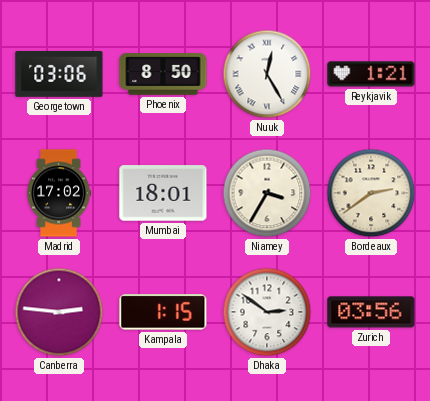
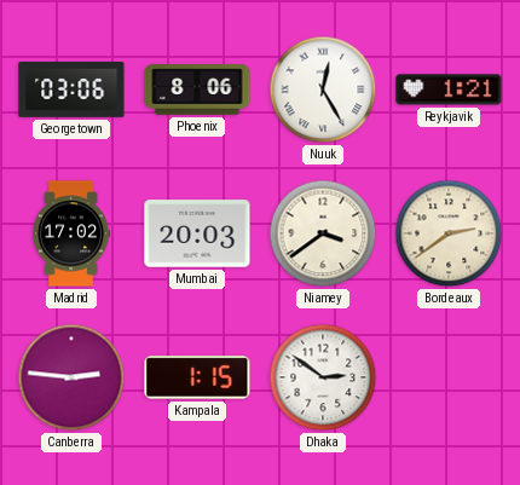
Phoenix: 8:50 -> 8:06 (197, 90)
Mumbai: 18:01 -> 20:03 (197, 233)
Niamey: 3:35 -> 3:39 (323, 233)
Zurich: 03:56 -> none (371, 312)
